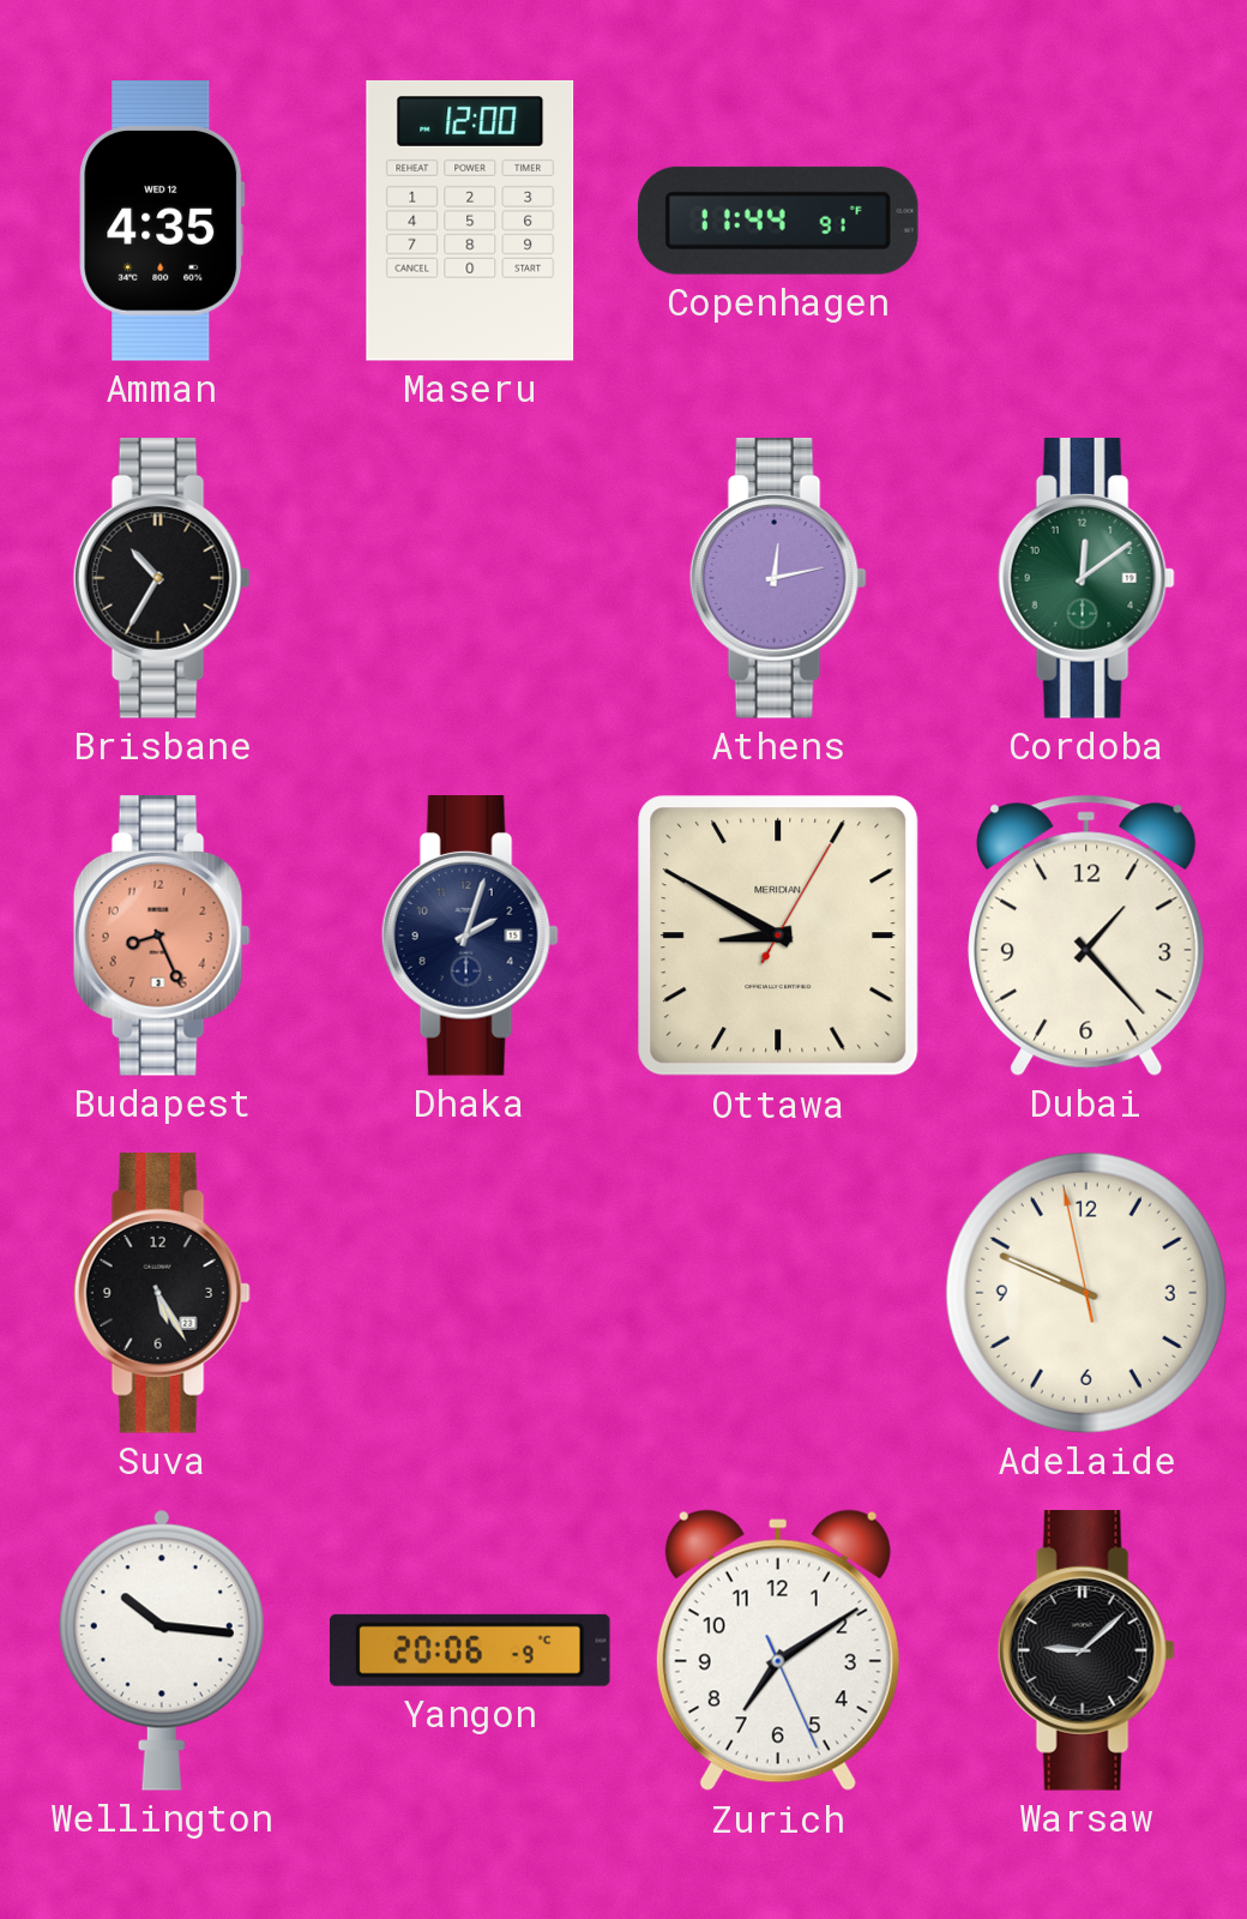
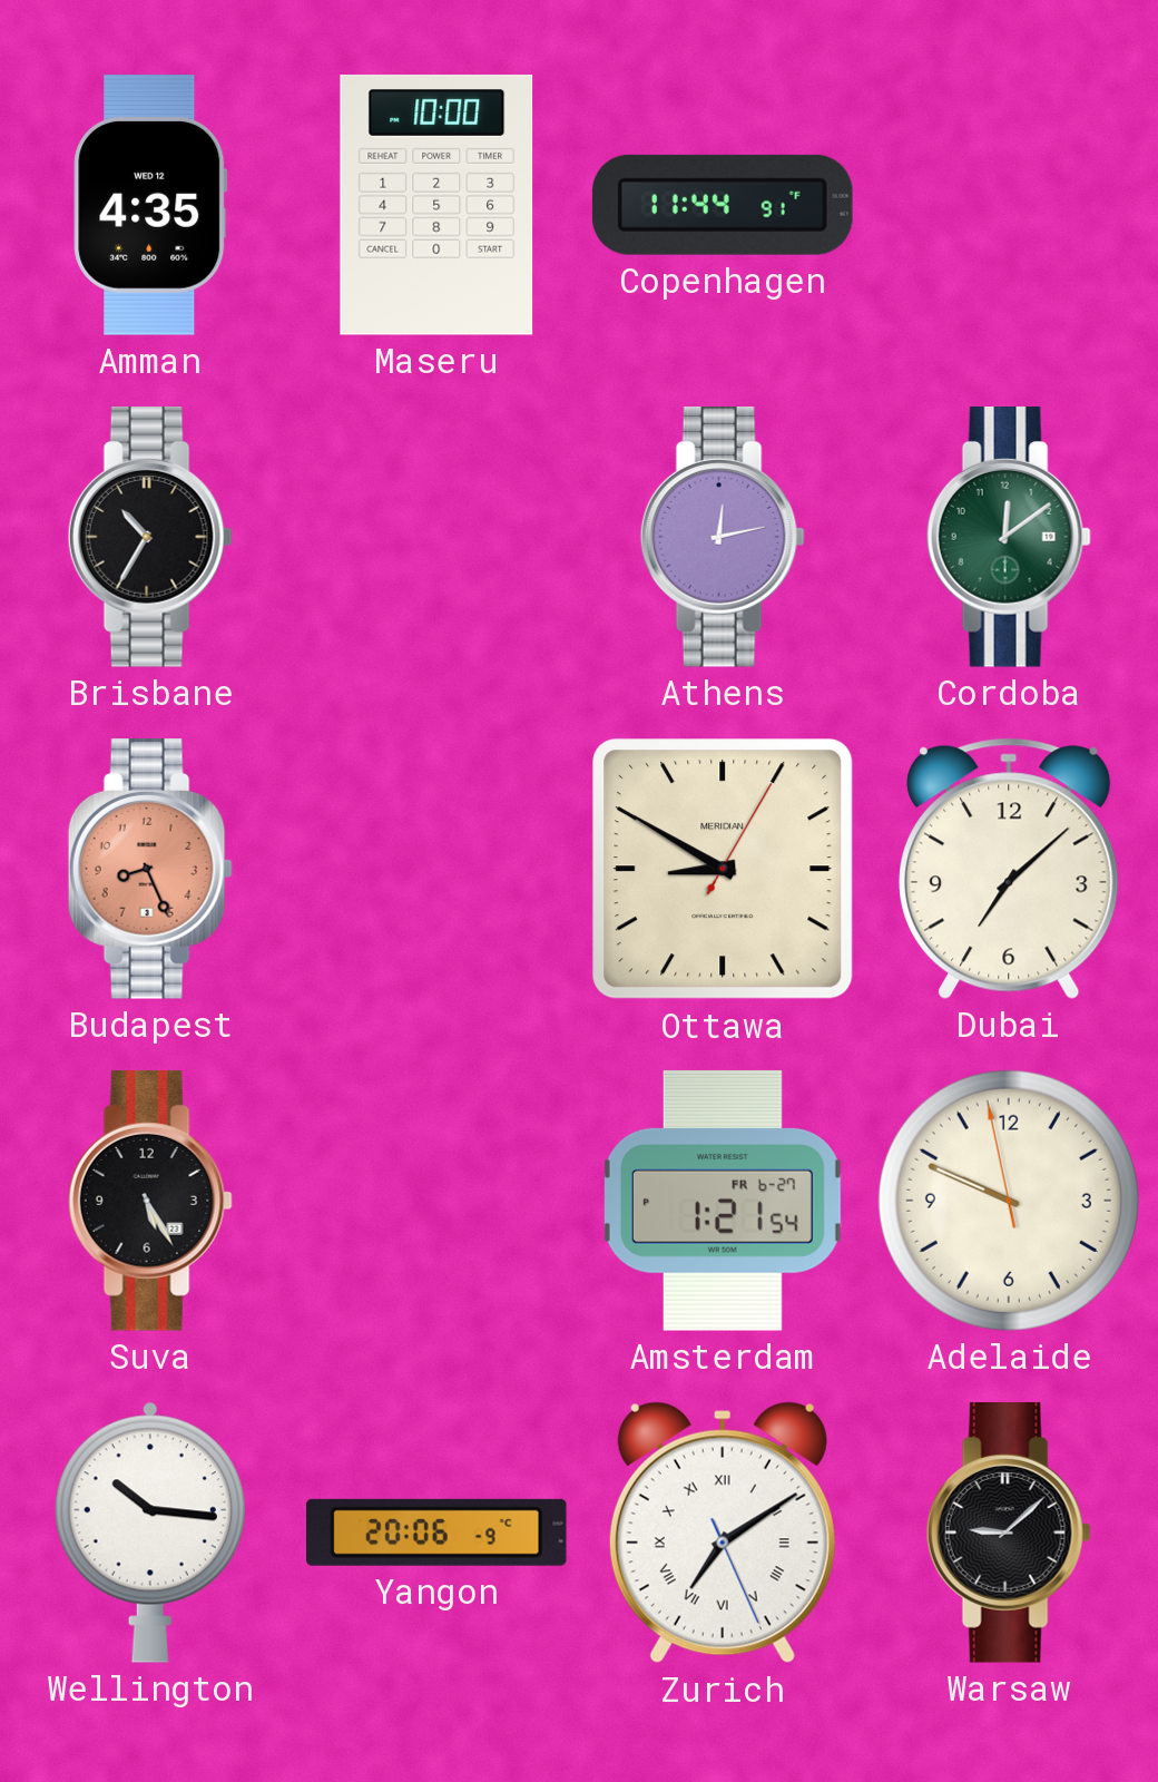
Maseru: 12:00 -> 10:00 (436, 205)
Dhaka: 2:03 -> none (470, 937)
Dubai: 1:23 -> 7:08 (1009, 869)
Amsterdam: none -> 1:21 (723, 1201)
Zurich numerals: Arabic -> Roman (723, 1533)
